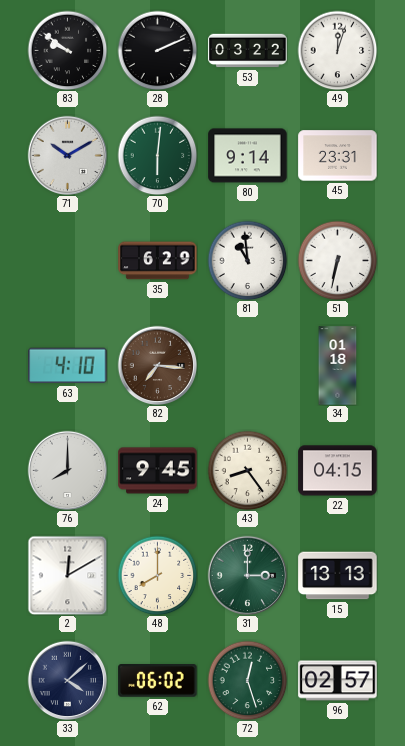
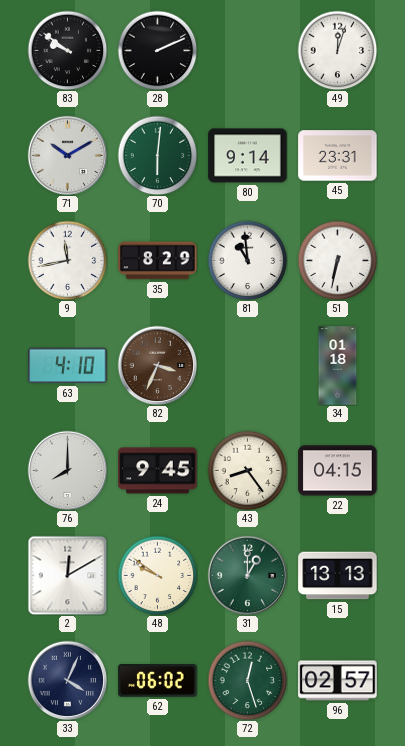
53: 03:22 -> none (248, 51)
9: none -> 11:43 (67, 260)
35: 6:29 -> 8:29 (158, 261)
82: 7:16 -> 3:34 (157, 365)
48: 8:00 -> 9:51 (157, 575)
31: 3:00 -> 1:00 (247, 575)
33: 4:08 -> 4:04 (67, 680)
